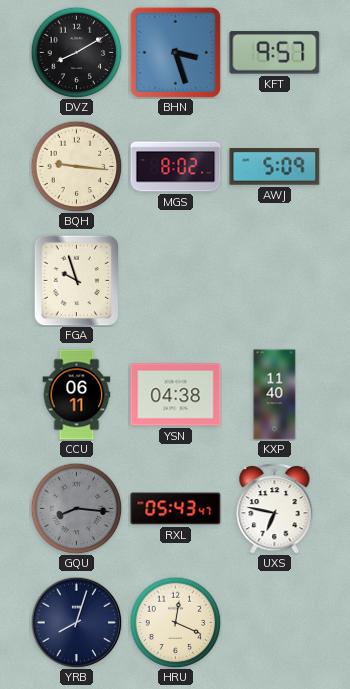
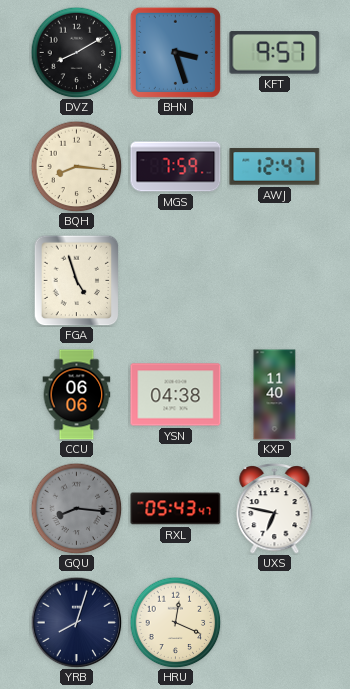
BQH: 9:16 -> 8:16 (76, 166)
MGS: 8:02 -> 7:59 (176, 167)
AWJ: 5:09 -> 12:47 (275, 167)
FGA: 9:57 -> 4:57 (77, 280)
CCU: 06:11 -> 06:06 (77, 395)
